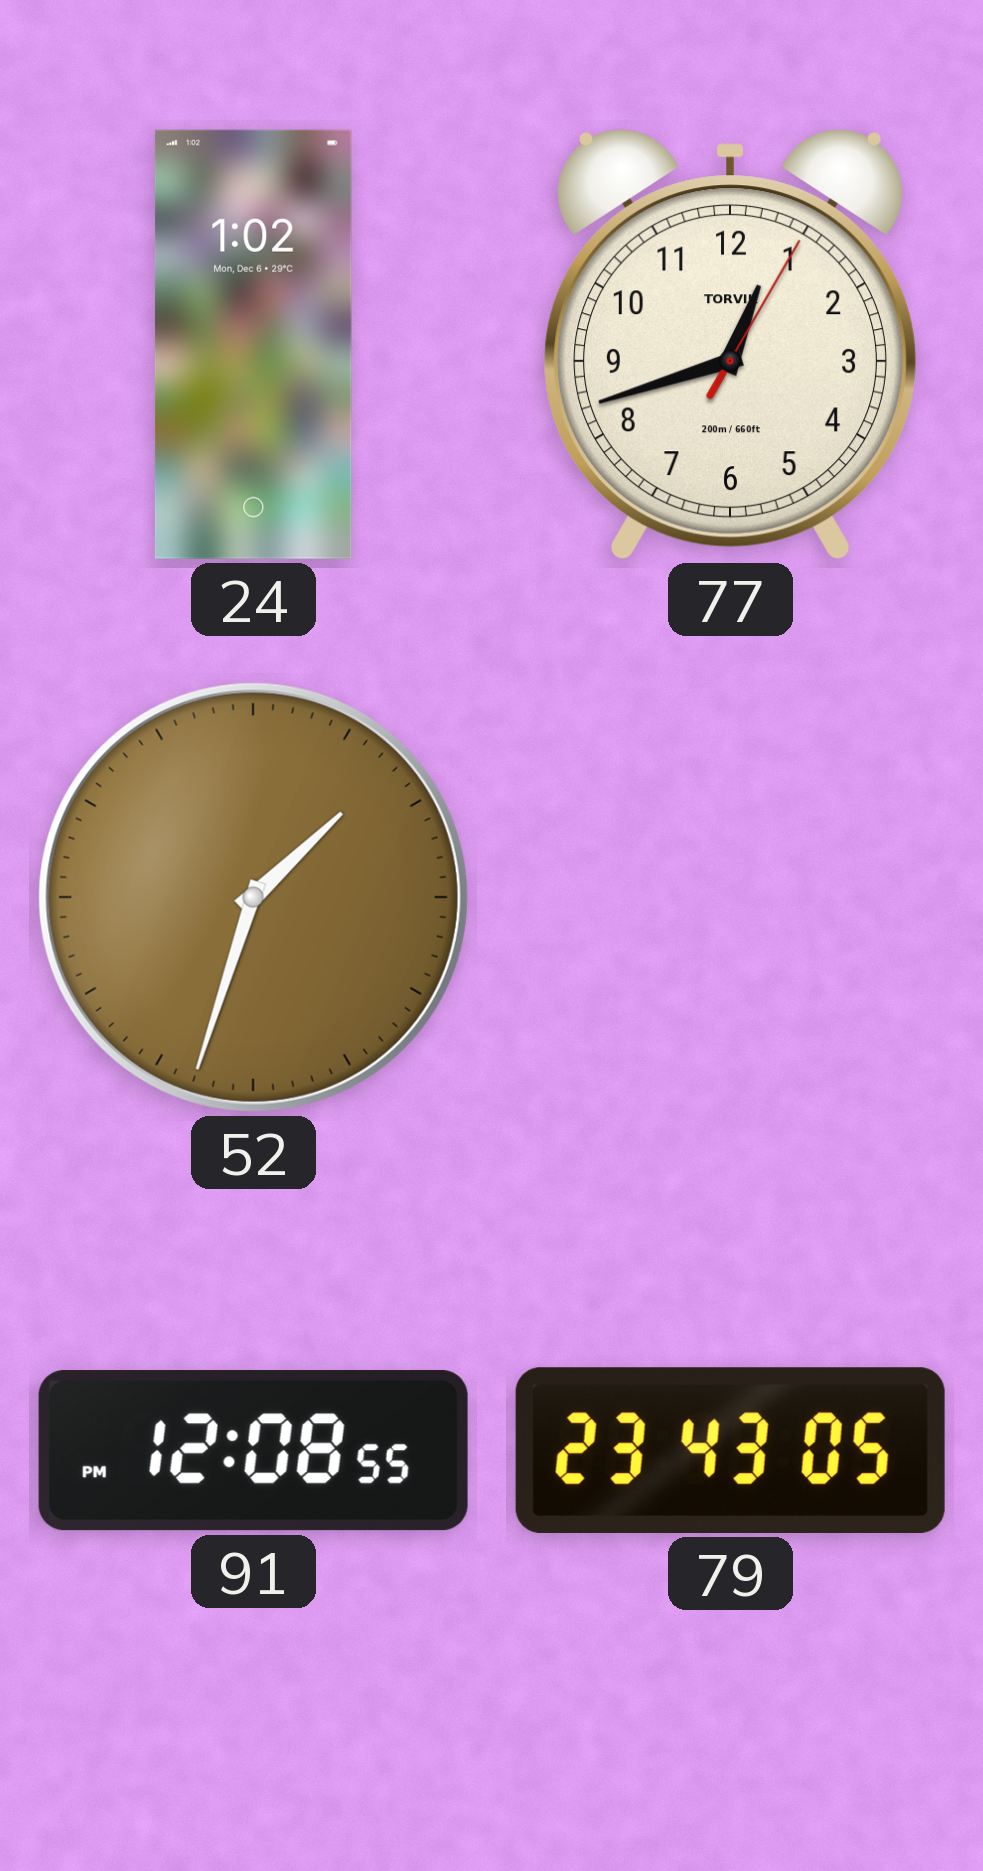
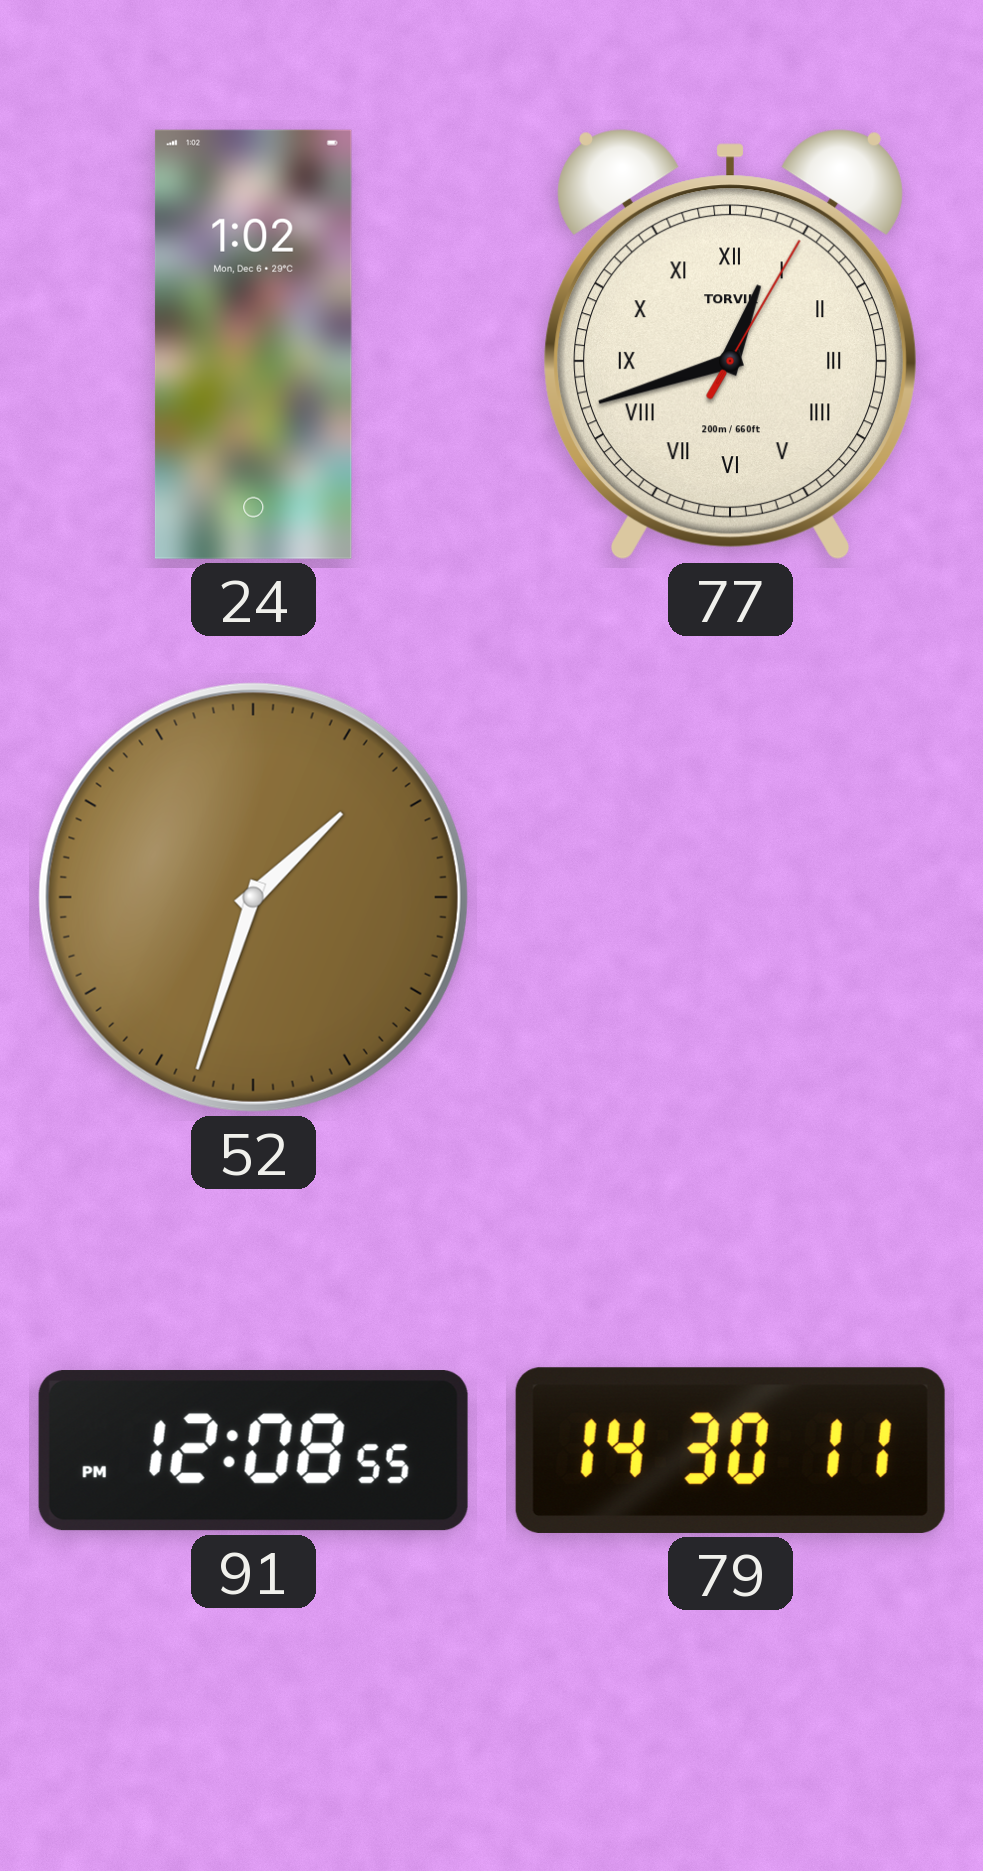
77 numerals: Arabic -> Roman (730, 345)
79: 23:43 -> 14:30 (730, 1450)
